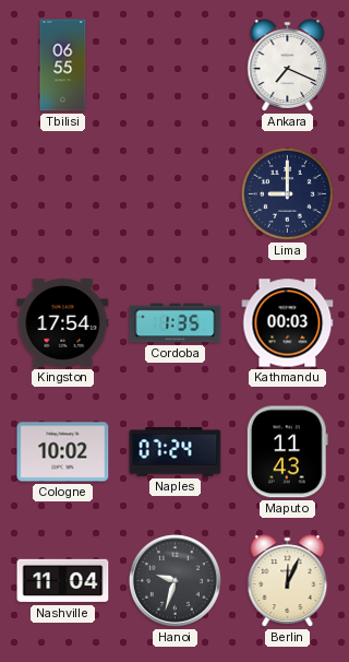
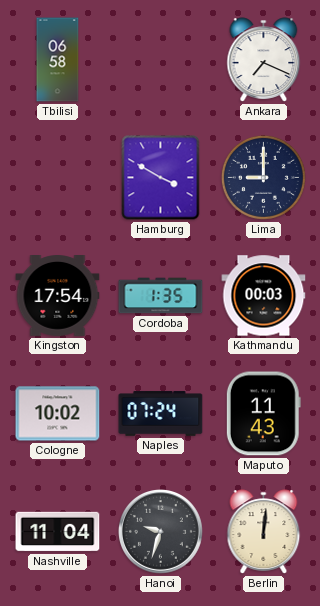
Tbilisi: 06:55 -> 06:58 (58, 60)
Hamburg: none -> 3:50 (161, 178)
Berlin: 12:04 -> 12:01 (264, 532)
